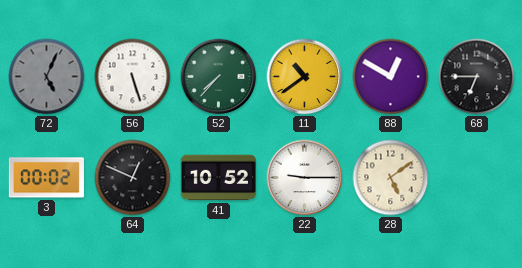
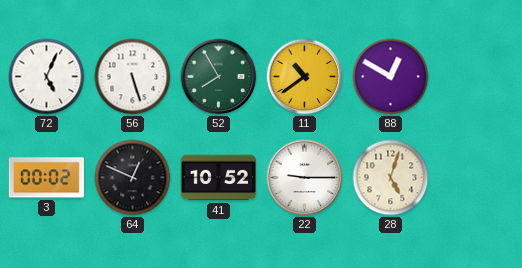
72 dial: grey -> white (47, 77)
52: 7:37 -> 7:55 (219, 77)
68: 6:45 -> none (477, 77)
28: 5:09 -> 5:03 (391, 178)
